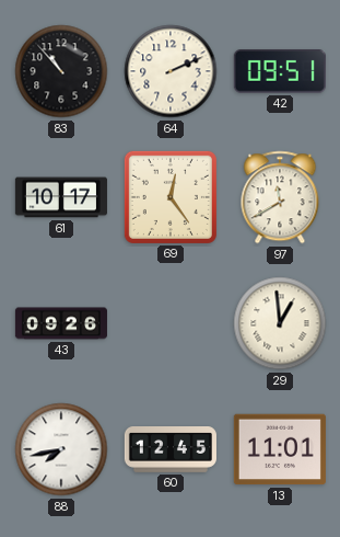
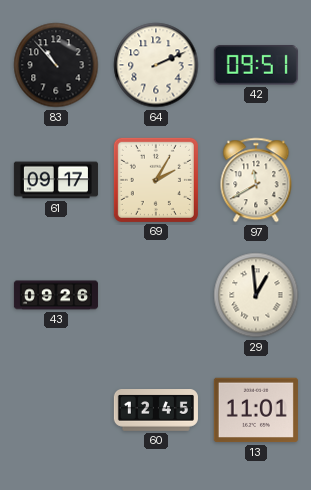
61: 10:17 -> 09:17 (56, 180)
69: 12:24 -> 2:05 (156, 180)
88: 7:43 -> none (61, 449)
